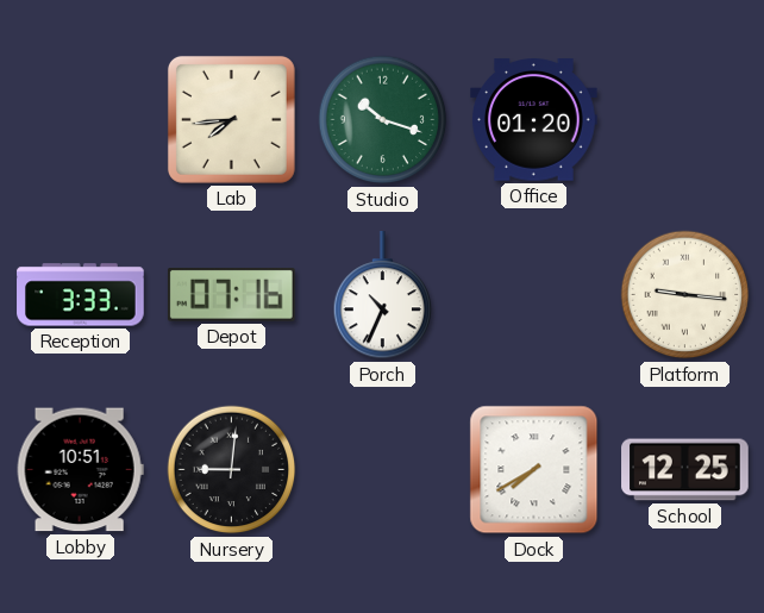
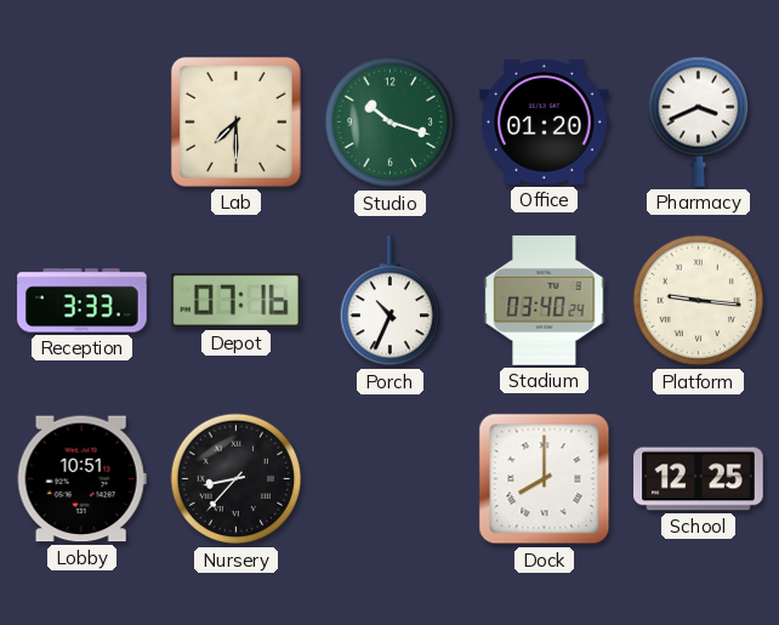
Lab: 7:44 -> 7:30 (235, 121)
Pharmacy: none -> 3:41 (699, 121)
Stadium: none -> 03:40 (545, 301)
Nursery: 9:01 -> 8:37 (237, 479)
Dock: 7:40 -> 8:00 (545, 479)
